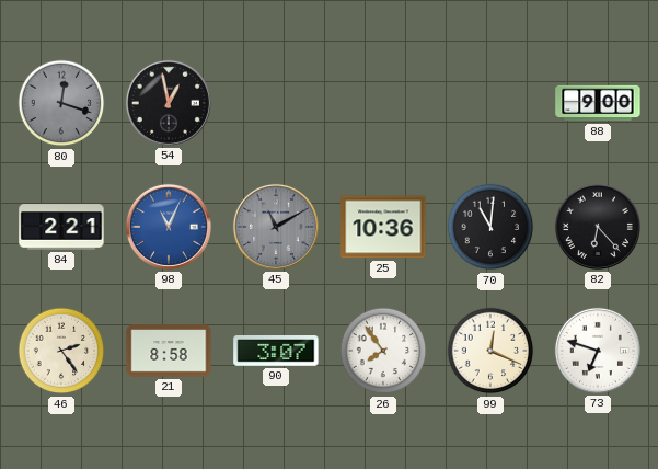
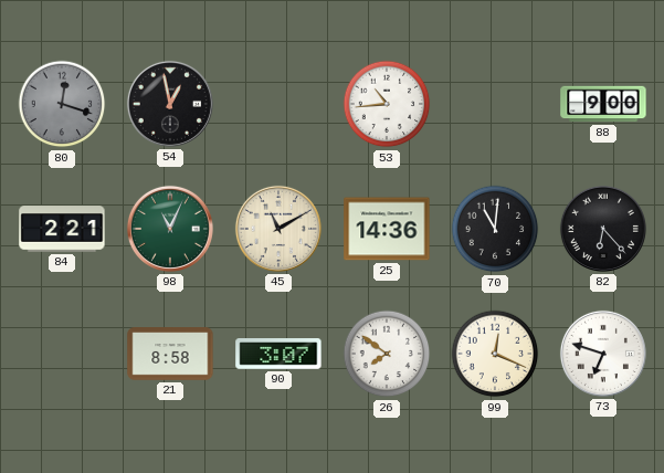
53: none -> 10:44 (387, 104)
98 dial: blue -> green (170, 229)
45 dial: grey -> cream (278, 229)
25: 10:36 -> 14:36 (387, 229)
46: 2:24 -> none (61, 351)
26: 7:54 -> 7:51 (387, 354)
